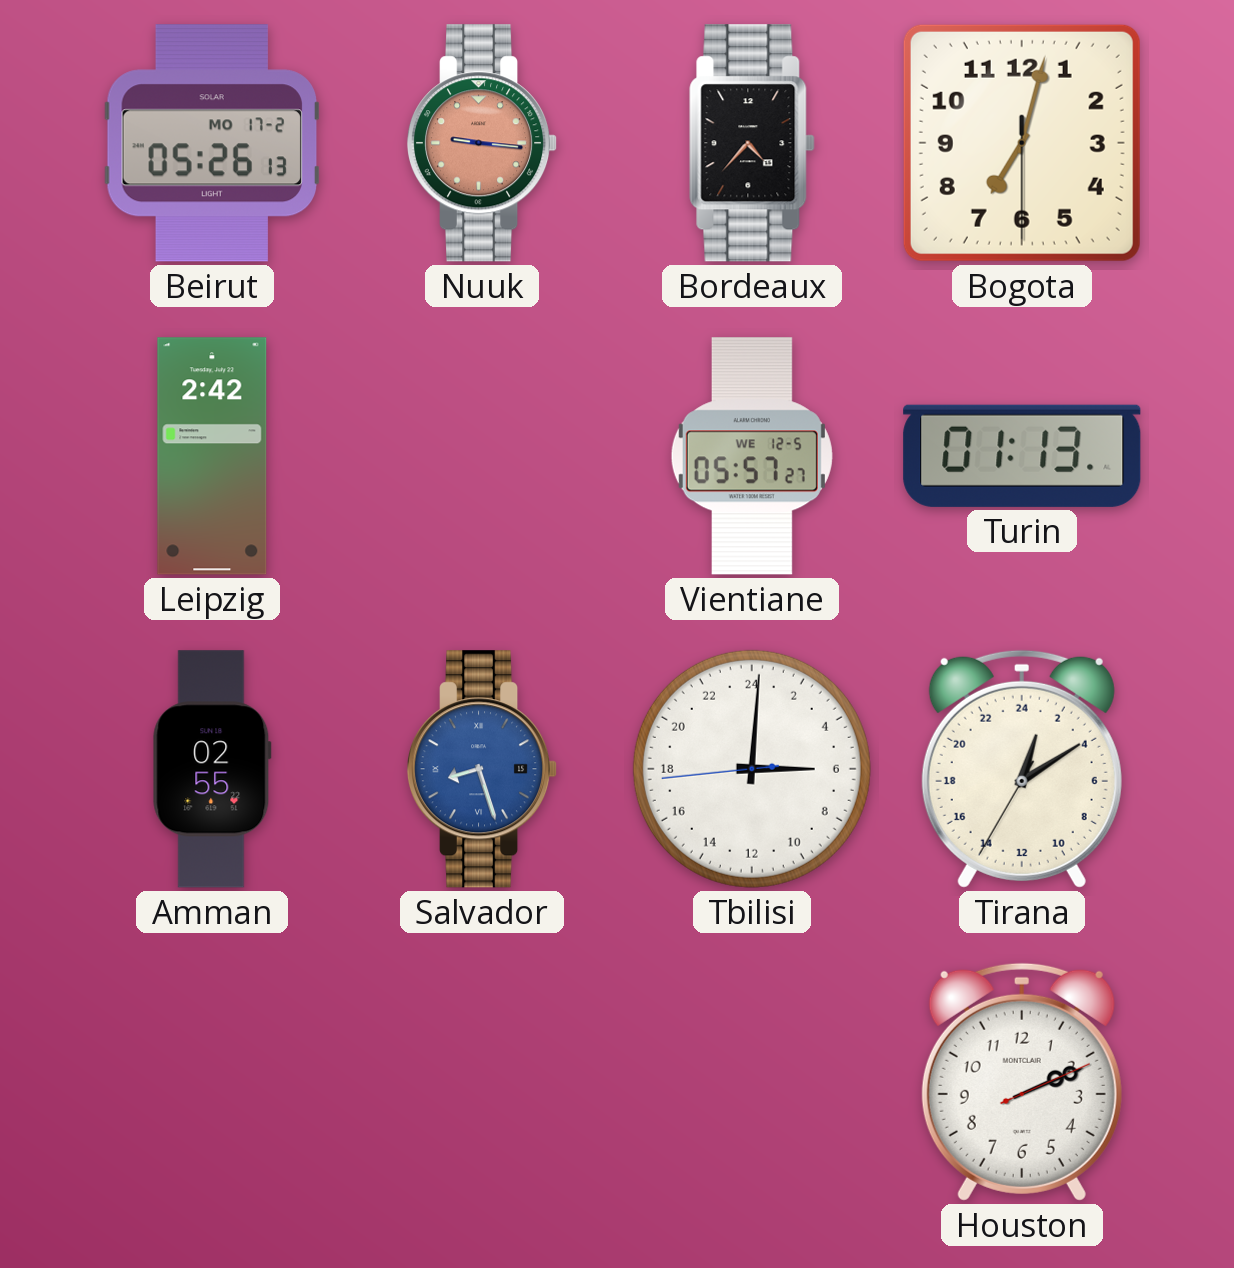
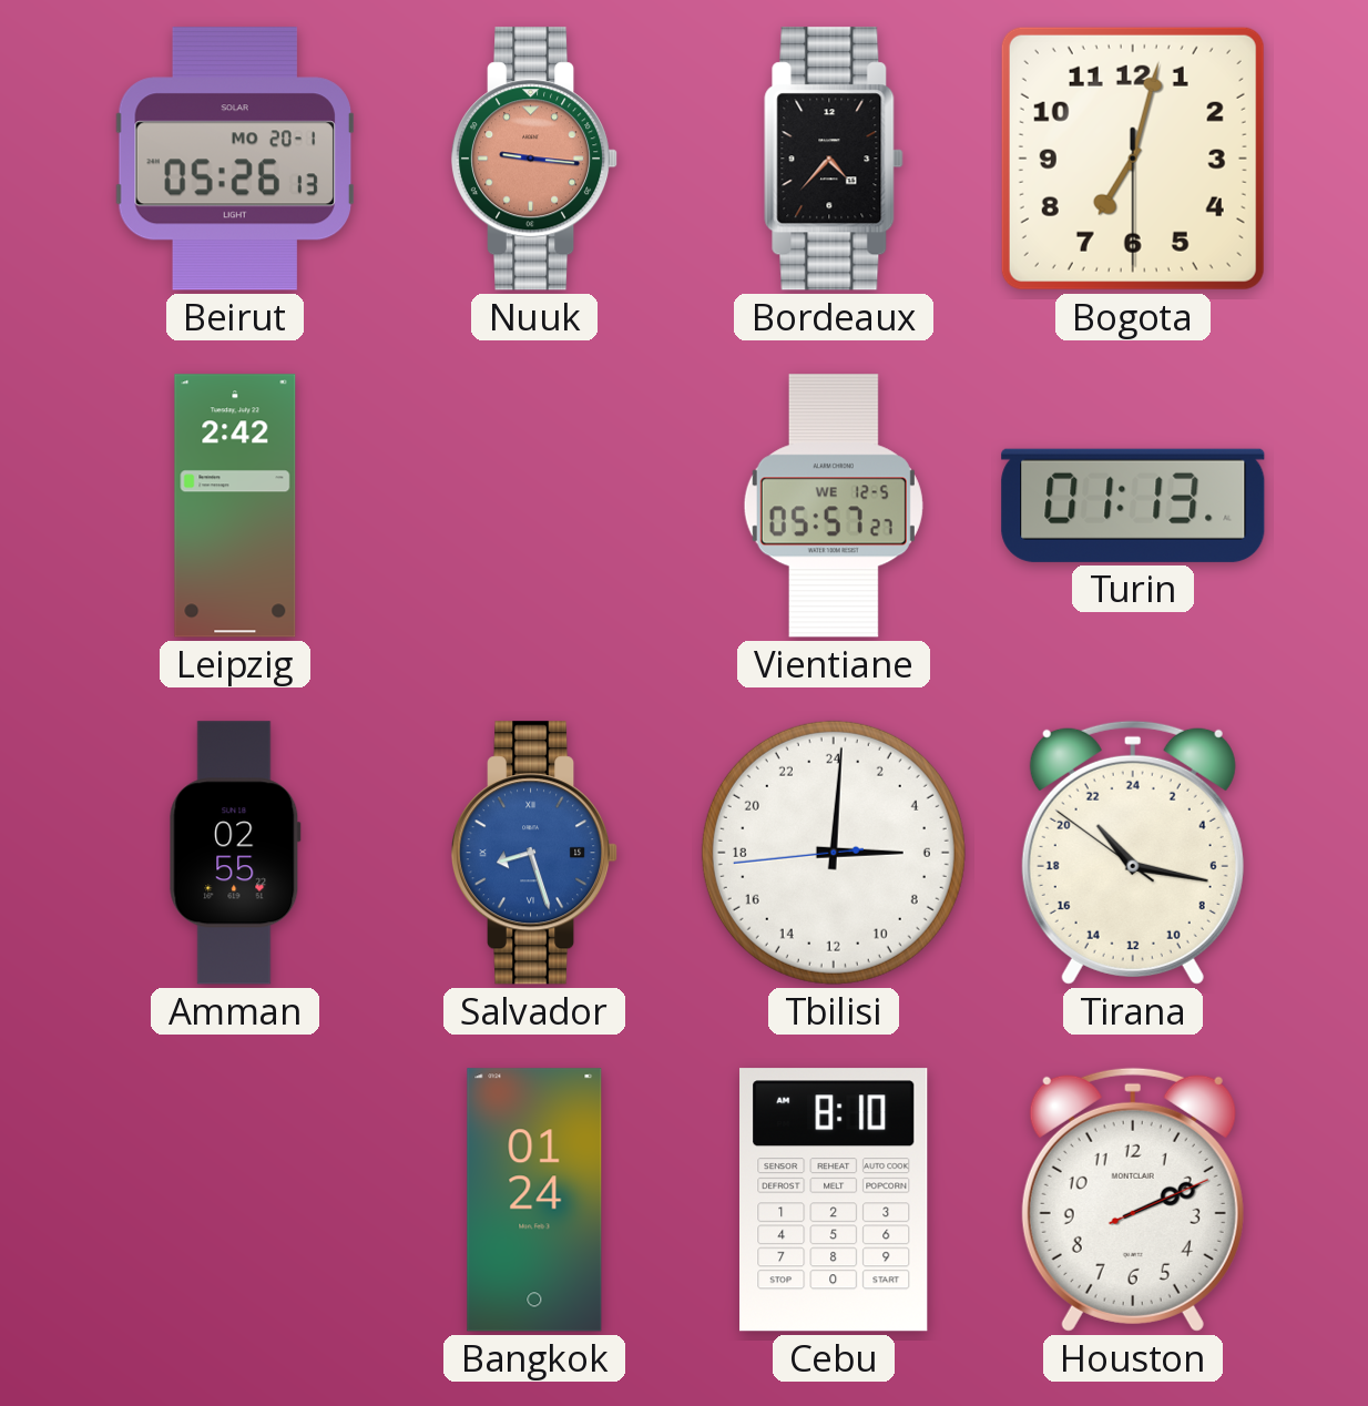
Beirut date: MO 17-2 -> MO 20-1 (234, 159)
Tirana: 1:09 -> 21:16 (1133, 853)
Bangkok: none -> 01:24 (534, 1200)
Cebu: none -> 8:10 (835, 1200)
